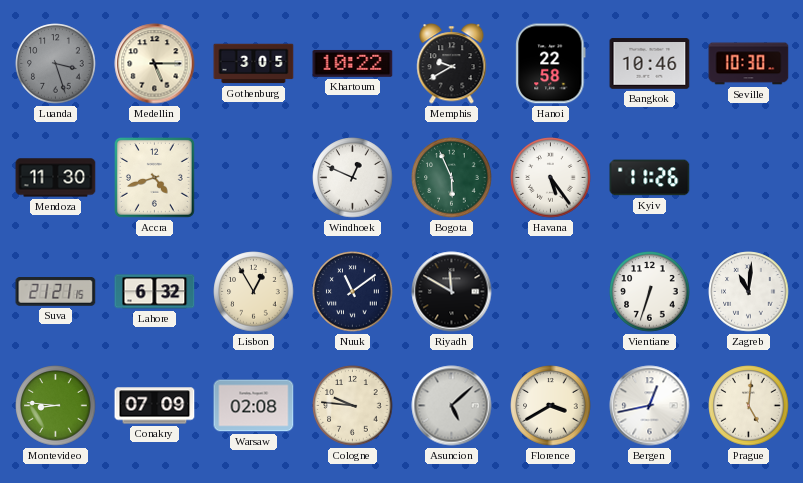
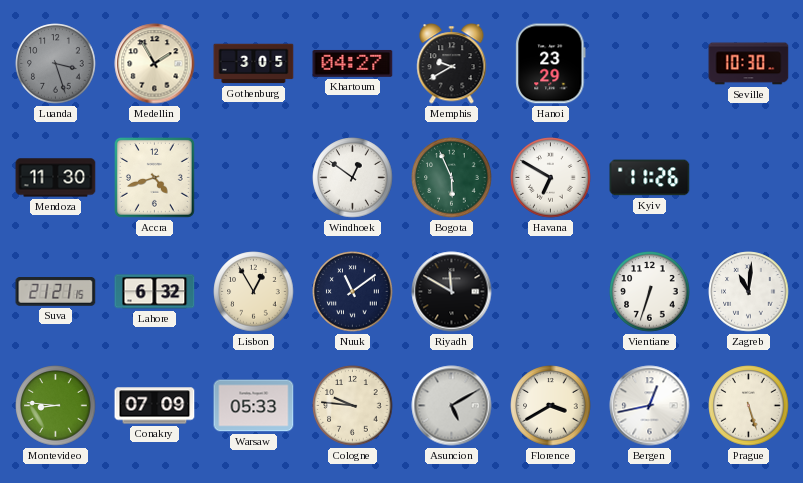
Medellin: 5:15 -> 1:55 (155, 64)
Khartoum: 10:22 -> 04:27 (353, 63)
Hanoi: 22:58 -> 23:29 (551, 64)
Bangkok: 10:46 -> none (650, 64)
Windhoek: 12:49 -> 12:51 (353, 178)
Havana: 5:24 -> 6:50 (551, 178)
Warsaw: 02:08 -> 05:33 (254, 406)
Asuncion: 5:08 -> 5:10 (452, 406)
Prague: 5:01 -> 5:27 (749, 406)
